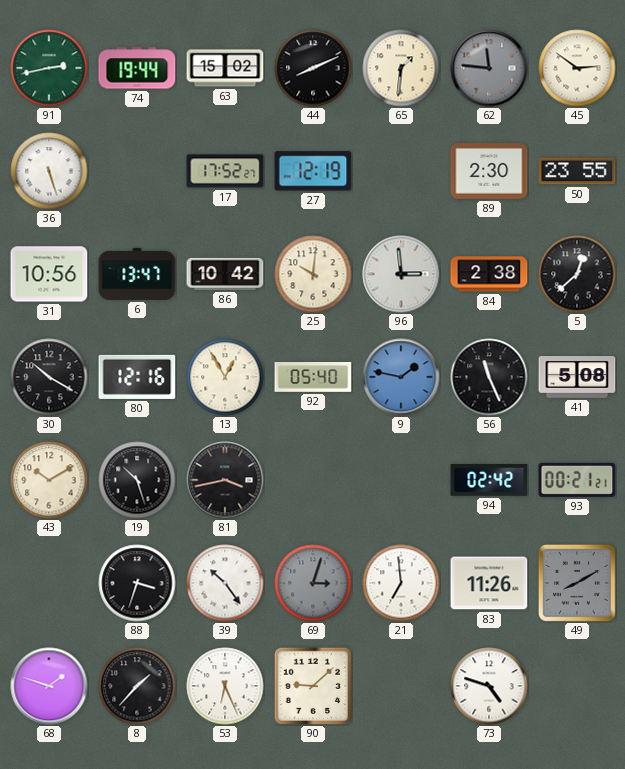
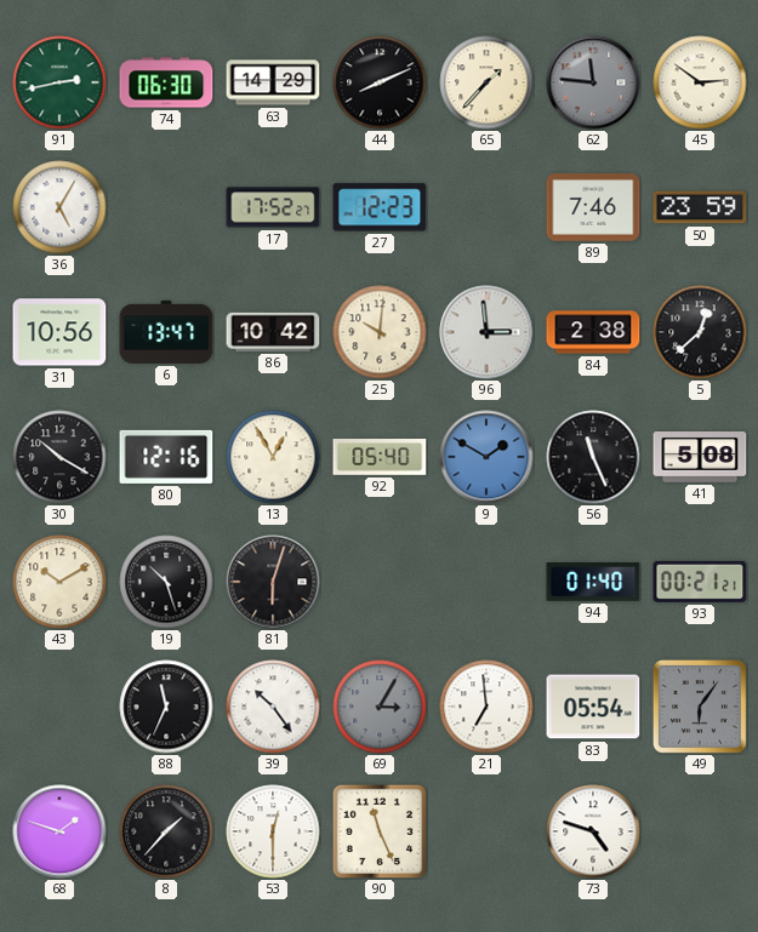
74: 19:44 -> 06:30 (166, 82)
63: 15:02 -> 14:29 (273, 82)
65: 1:31 -> 1:37 (486, 82)
36: 5:27 -> 5:05 (59, 207)
27: 12:19 -> 12:23 (380, 207)
89: 2:30 -> 7:46 (593, 207)
50: 23:55 -> 23:59 (700, 207)
9: 1:47 -> 1:50 (486, 457)
81: 3:43 -> 6:03 (273, 582)
94: 02:42 -> 01:40 (593, 582)
88: 3:33 -> 11:34 (166, 707)
69: 3:03 -> 3:05 (380, 707)
83: 11:26 -> 05:54 (593, 707)
49: 8:10 -> 6:06 (700, 707)
53: 6:26 -> 12:30 (273, 831)
90: 9:08 -> 11:26 (378, 830)
